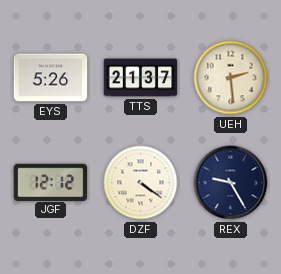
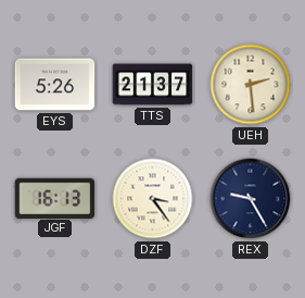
JGF: 12:12 -> 16:13 (55, 198)
DZF: 4:21 -> 3:24 (153, 199)
